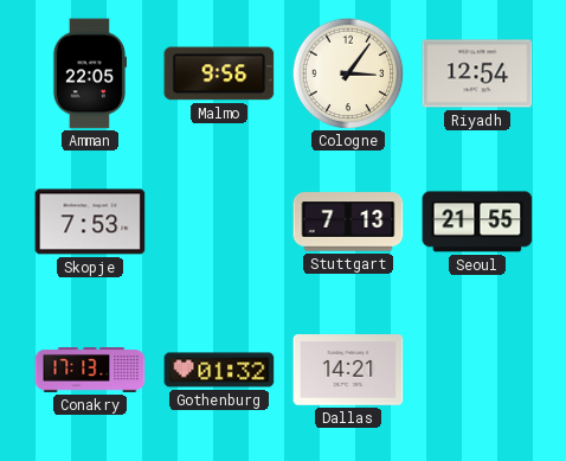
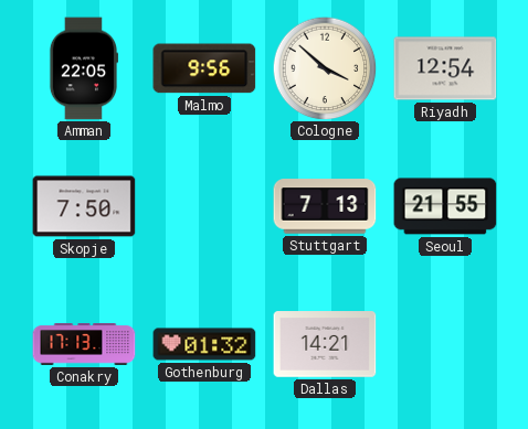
Cologne: 3:06 -> 3:52 (325, 68)
Skopje: 7:53 -> 7:50 (84, 206)
